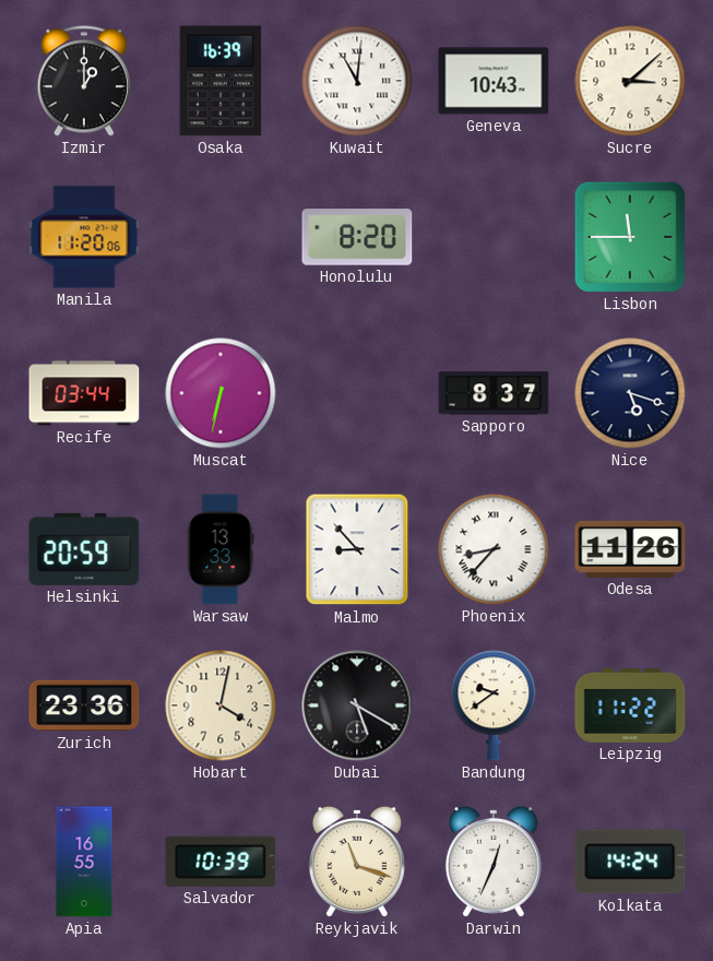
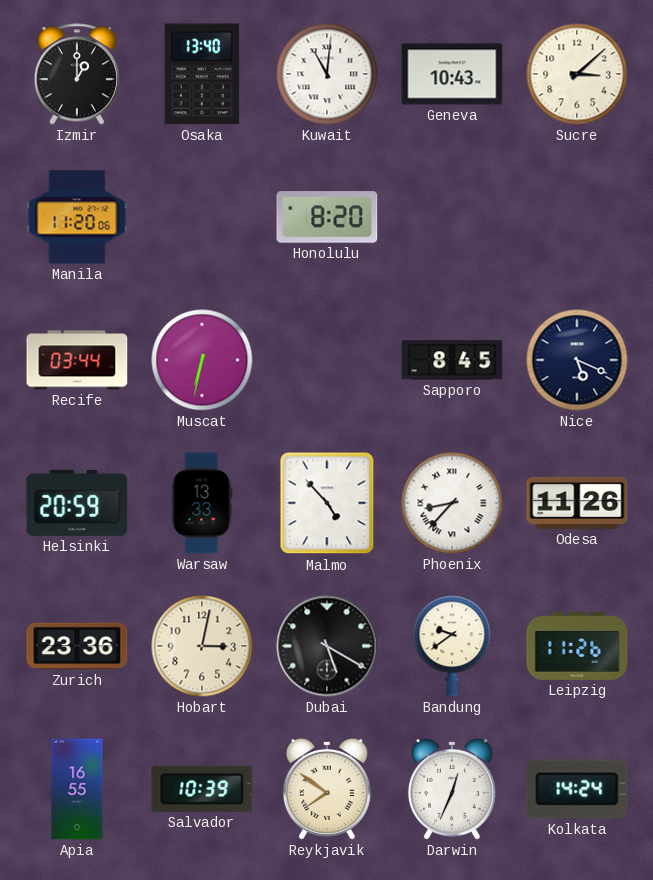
Osaka: 16:39 -> 13:40 (202, 74)
Lisbon: 11:45 -> none (630, 237)
Sapporo: 8:37 -> 8:45 (452, 360)
Nice: 5:18 -> 5:19 (577, 360)
Malmo: 8:53 -> 4:53 (327, 503)
Hobart: 4:02 -> 3:02 (202, 646)
Leipzig: 11:22 -> 11:26 (577, 646)
Reykjavik: 11:18 -> 7:51 (327, 789)
